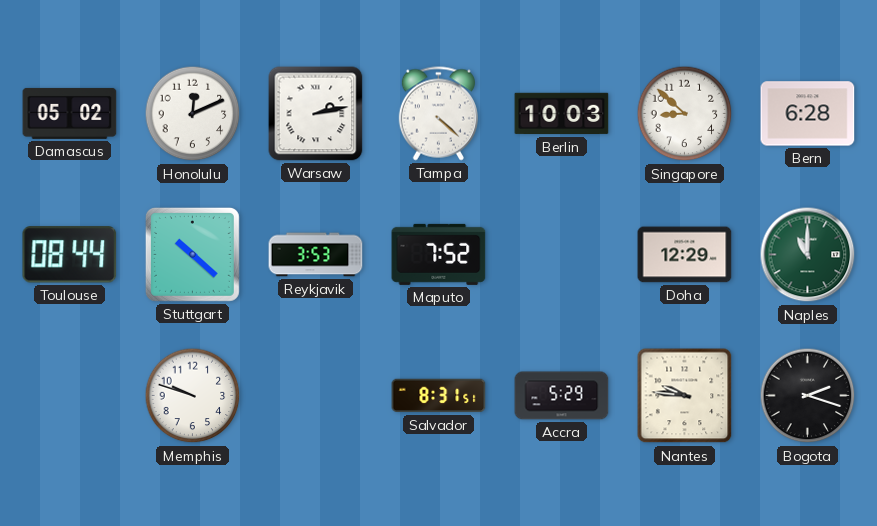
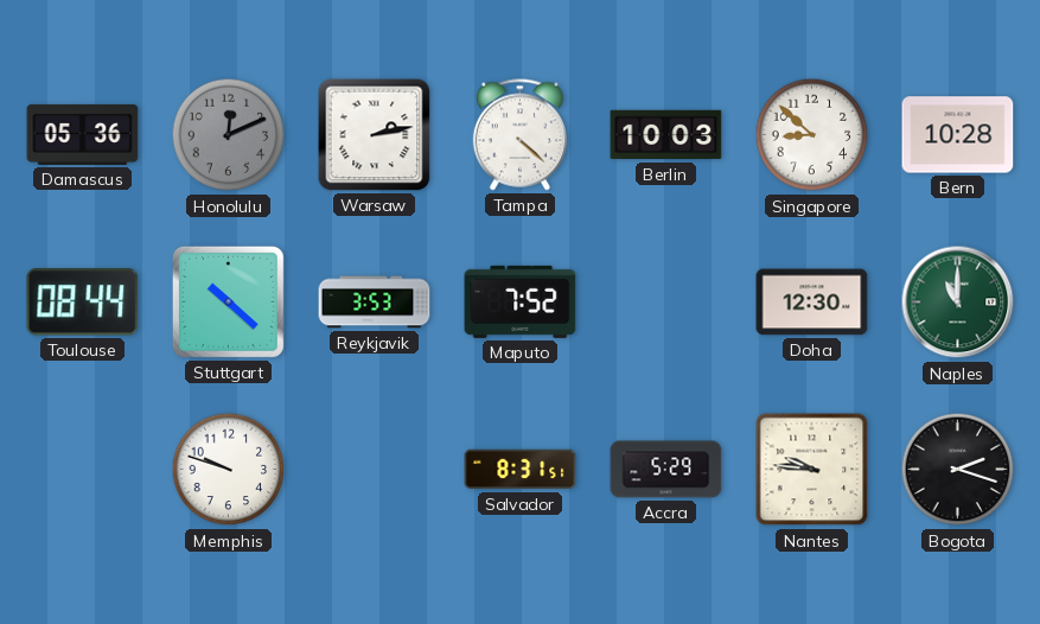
Damascus: 05:02 -> 05:36 (83, 134)
Honolulu dial: white -> grey (229, 135)
Bern: 6:28 -> 10:28 (958, 135)
Doha: 12:29 -> 12:30 (812, 303)
